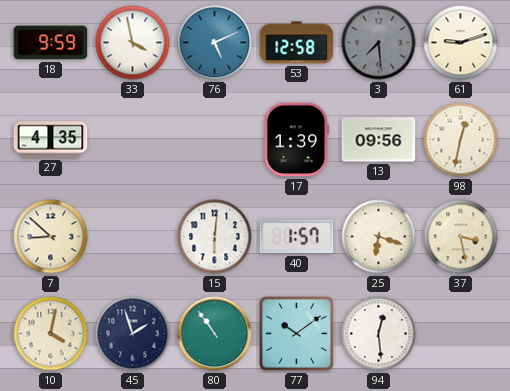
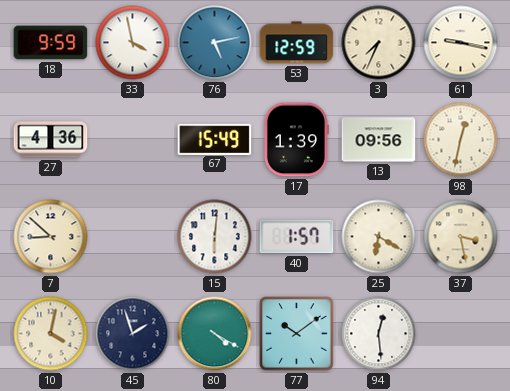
76: 5:11 -> 5:13 (215, 43)
53: 12:58 -> 12:59 (297, 43)
3: 7:29 -> 7:34 (379, 43)
3 dial: grey -> cream (379, 43)
61: 9:12 -> 9:17 (461, 43)
27: 4:35 -> 4:36 (51, 140)
67: none -> 15:49 (215, 139)
25: 6:18 -> 6:20 (379, 237)
80: 10:54 -> 4:20 (215, 334)
